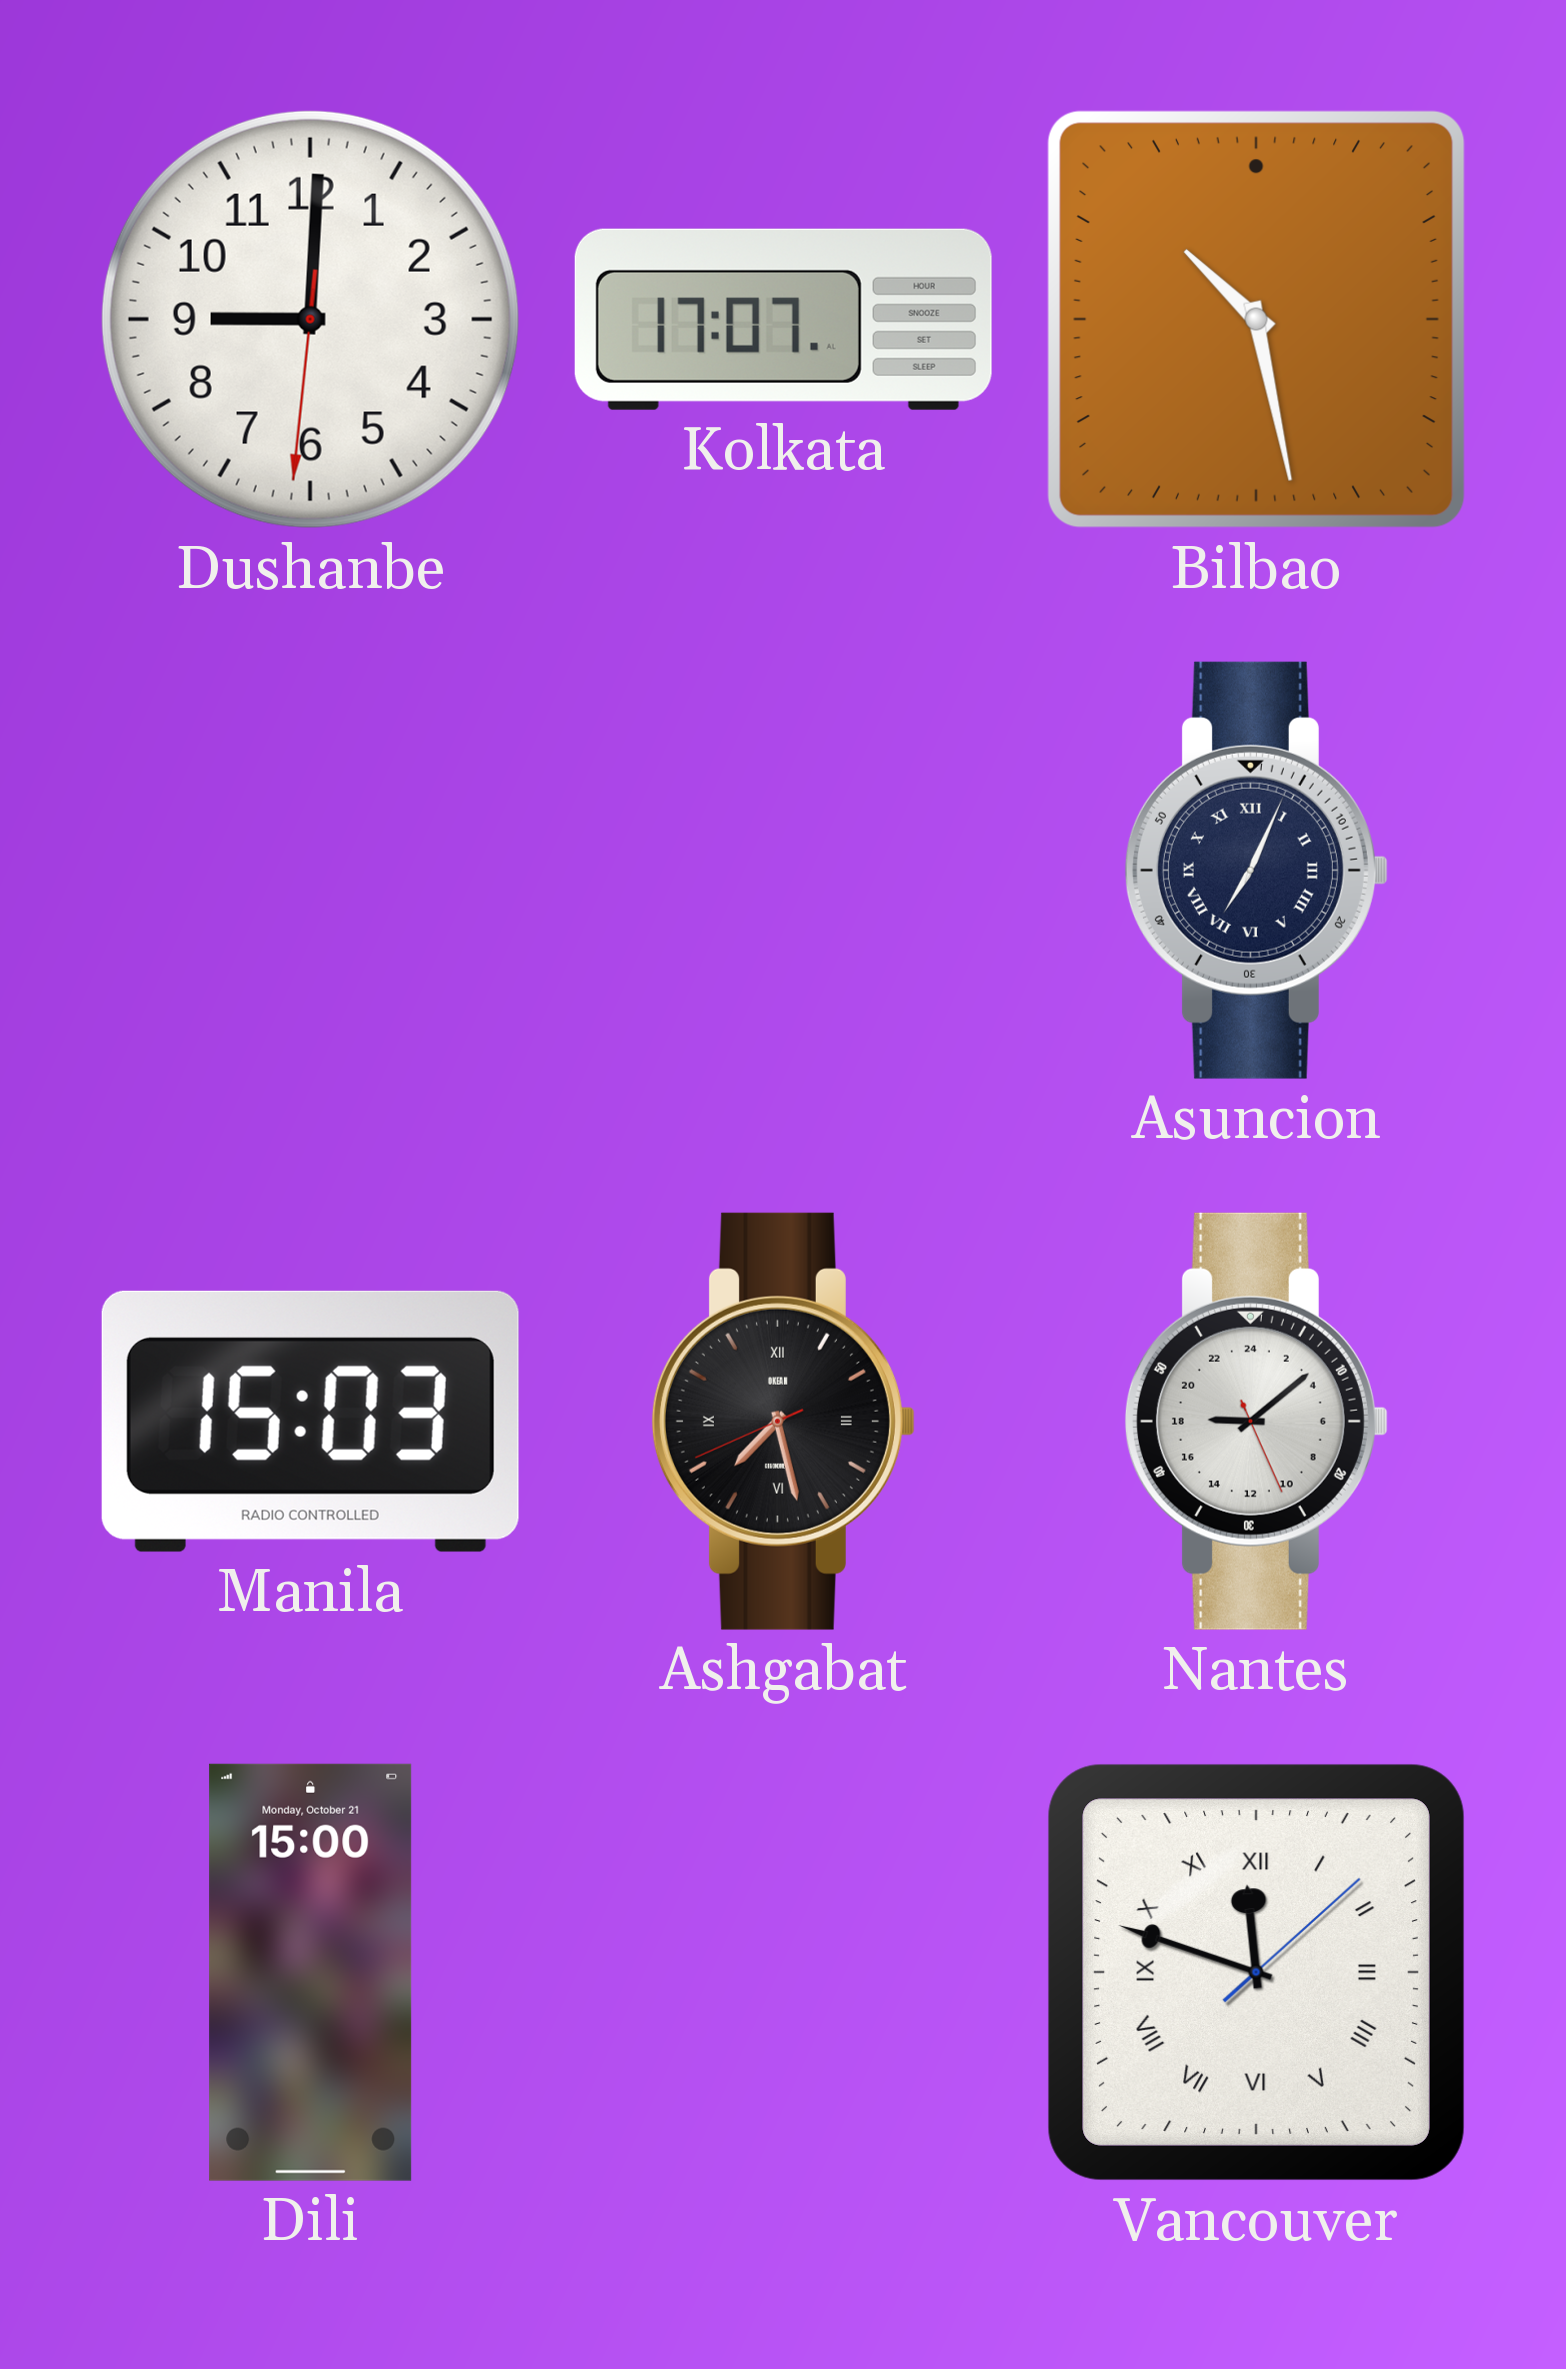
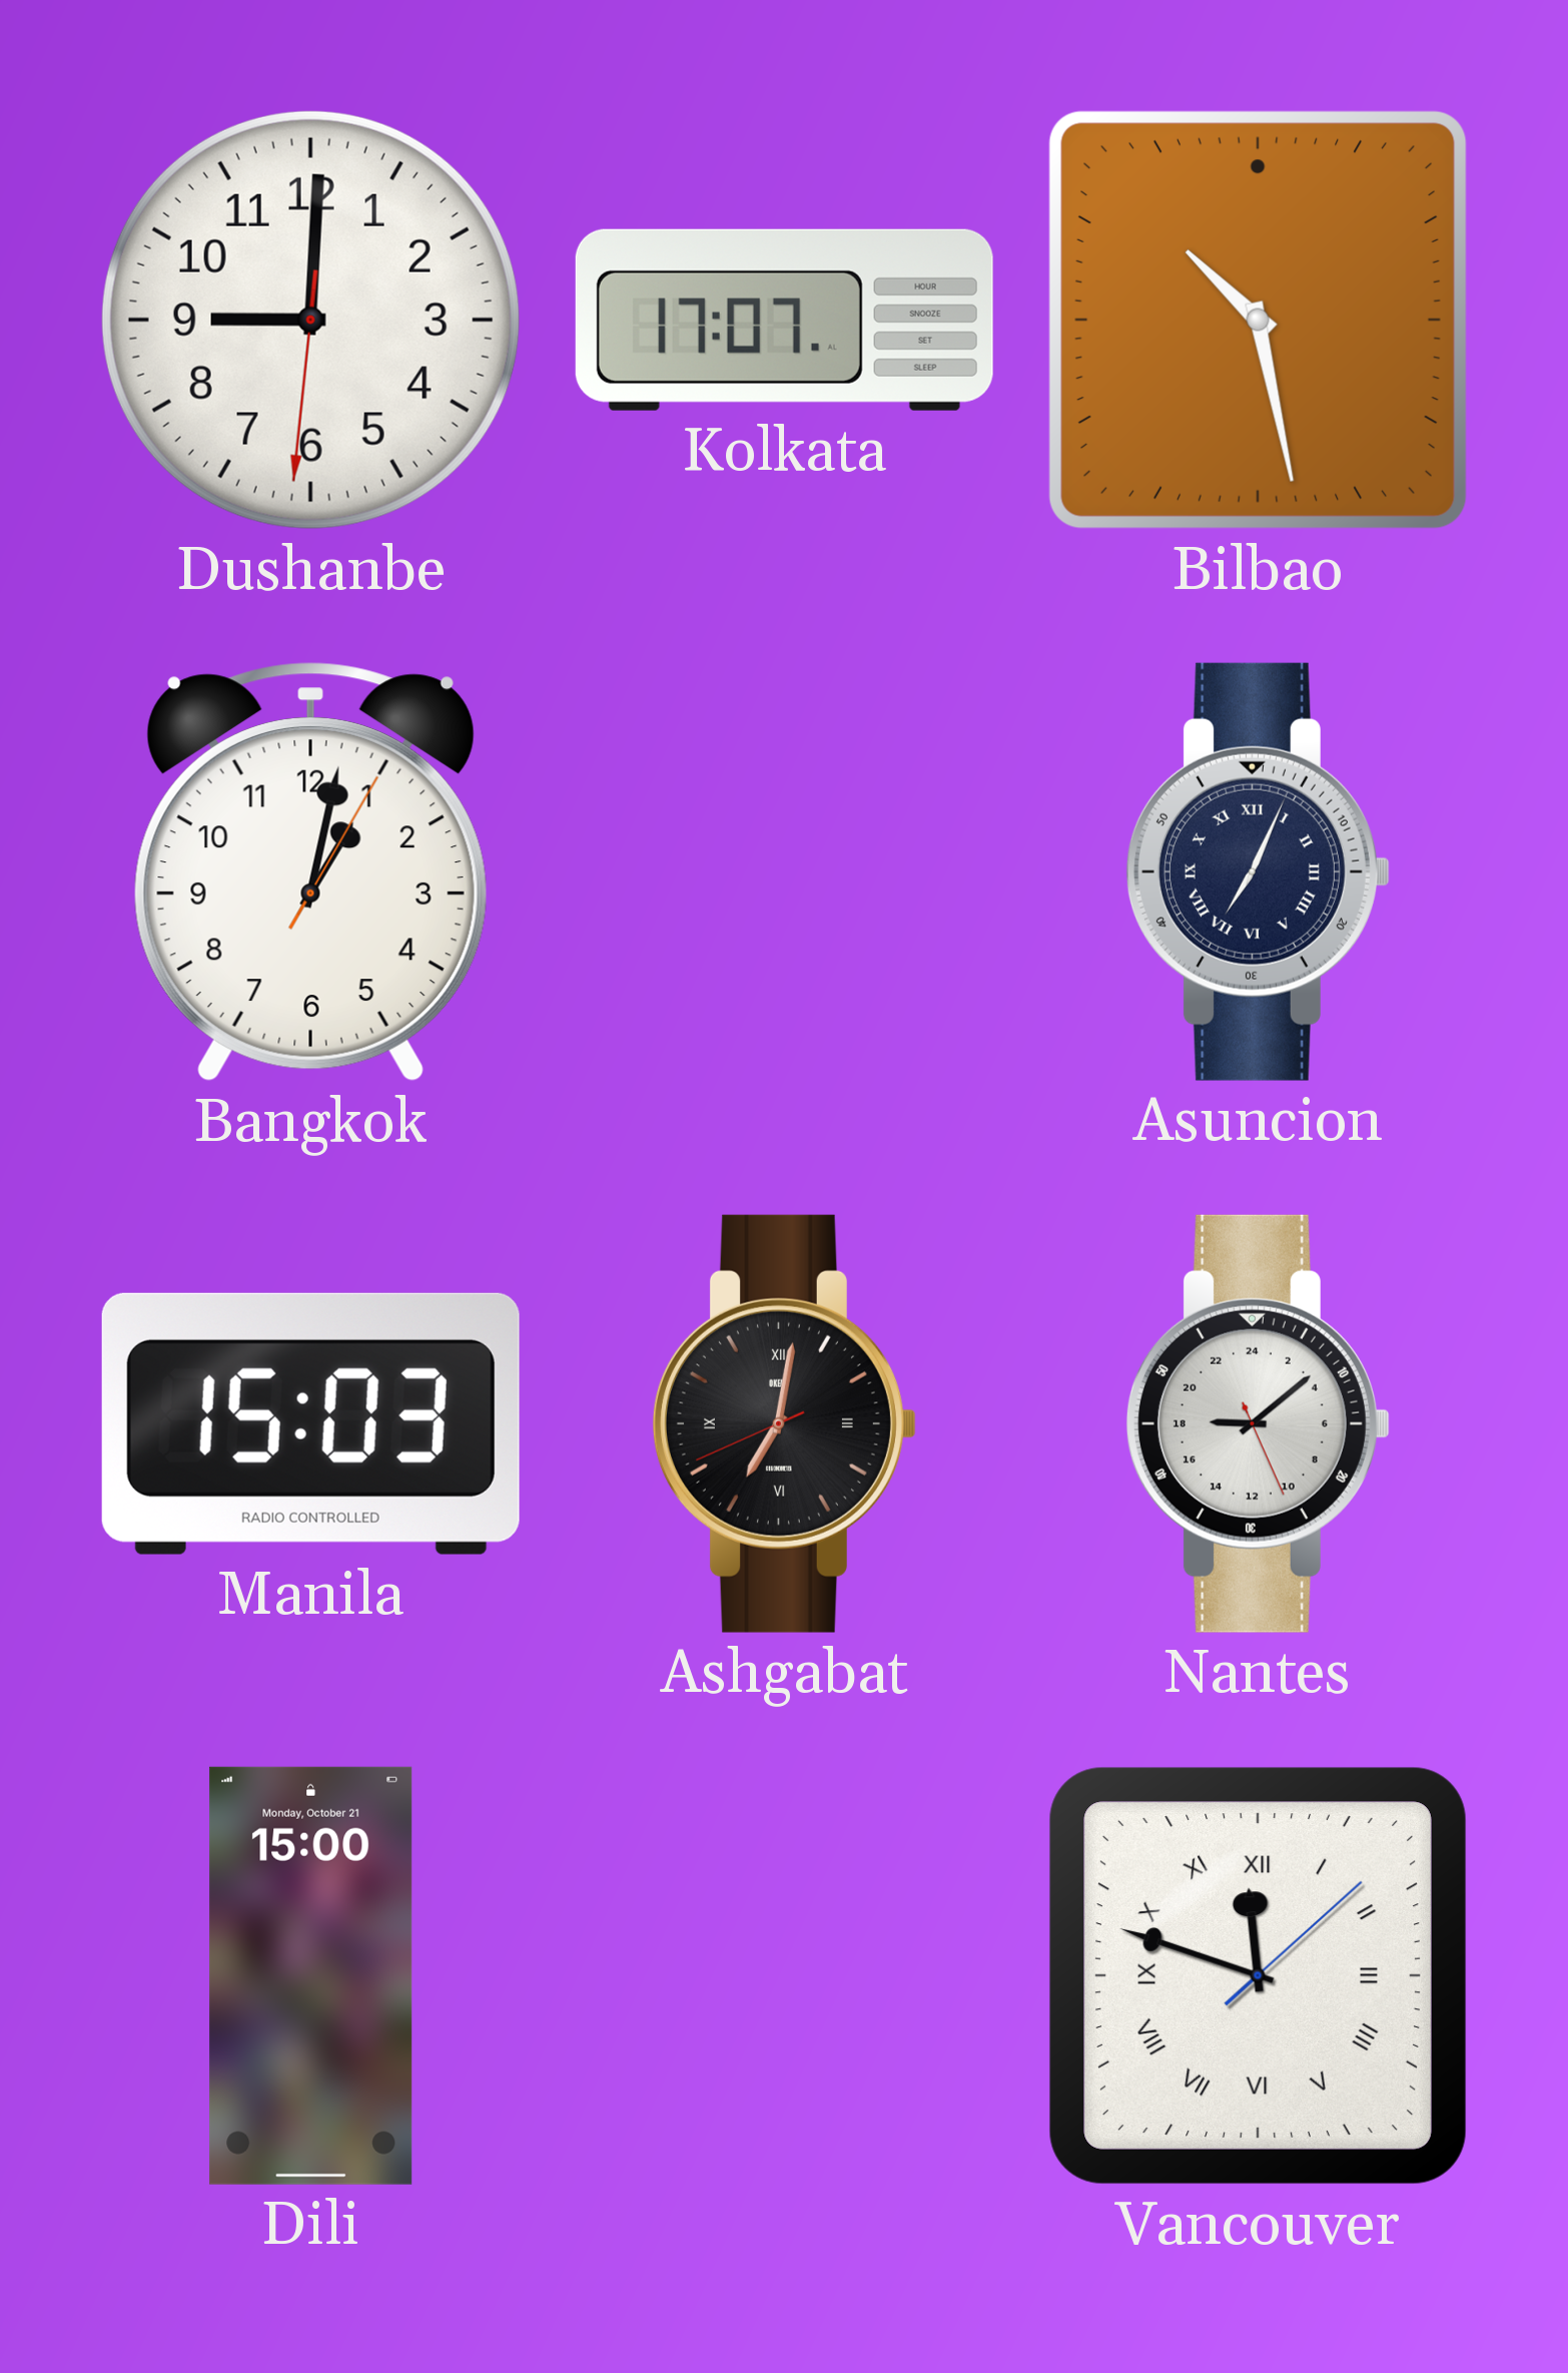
Bangkok: none -> 1:02 (310, 872)
Ashgabat: 7:27 -> 7:01 (784, 1423)
